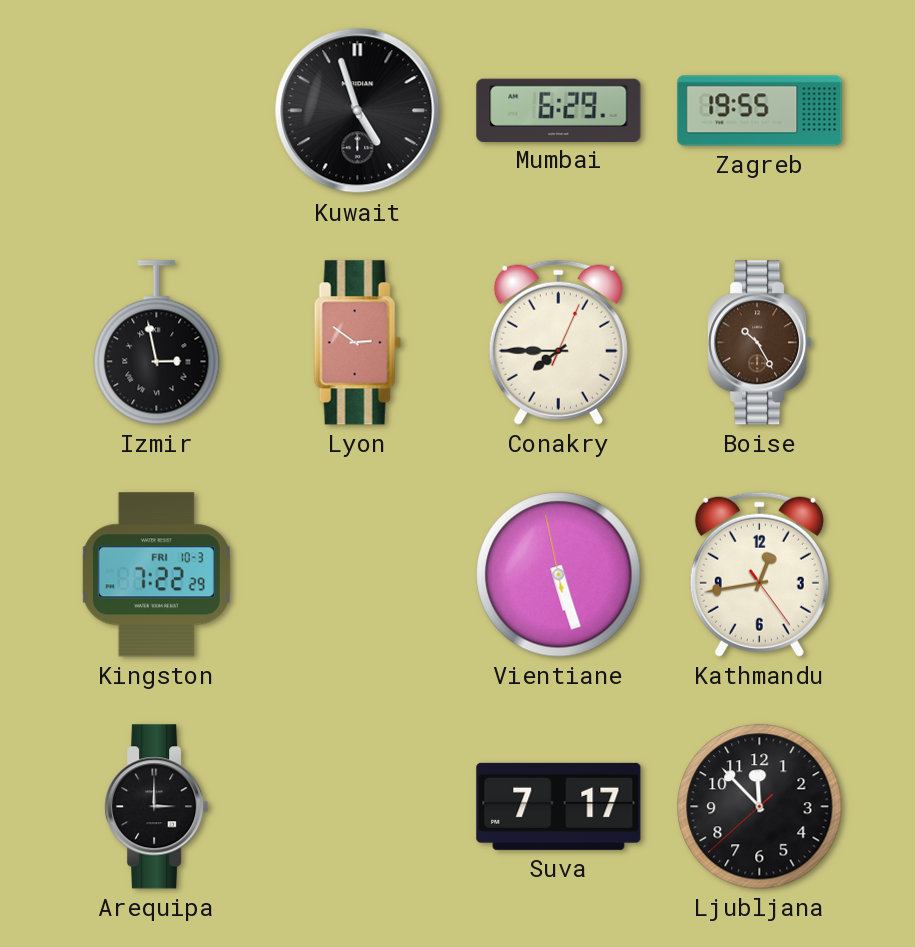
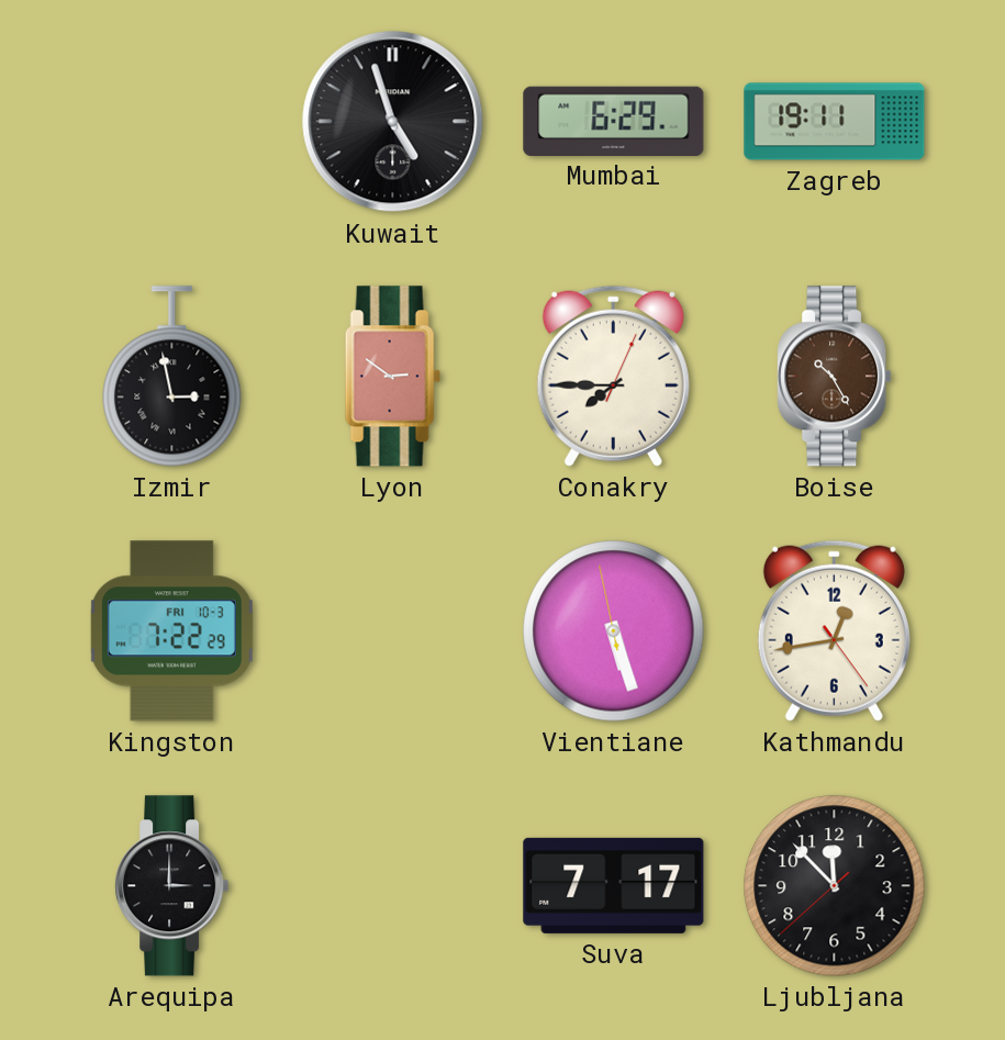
Zagreb: 19:55 -> 19:11 (835, 122)
